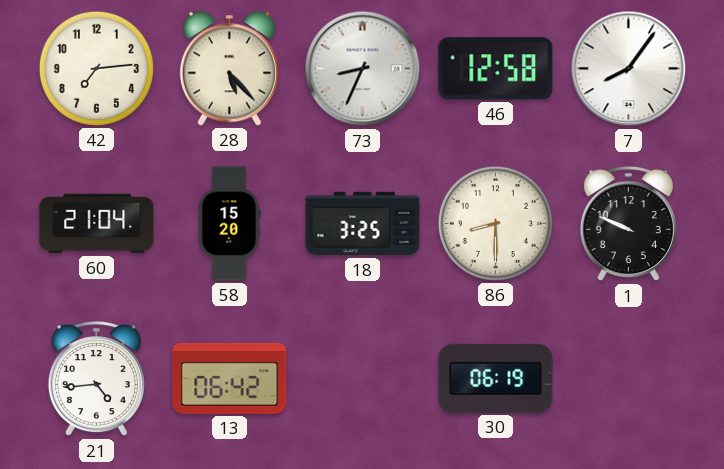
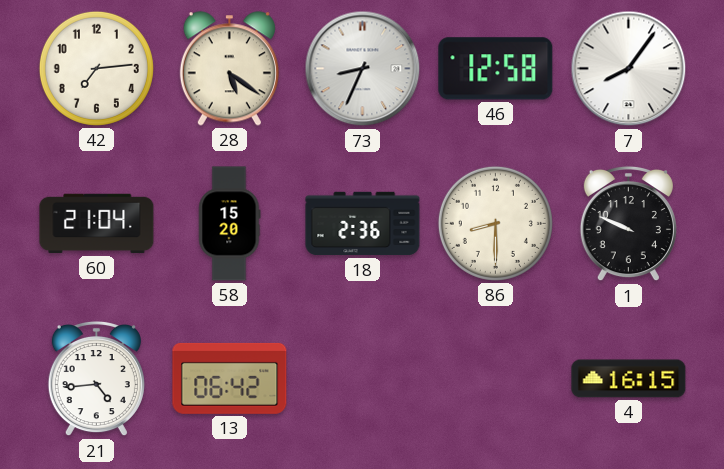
28: 5:23 -> 5:21 (229, 69)
18: 3:25 -> 2:36 (363, 224)
30: 06:19 -> none (496, 378)
4: none -> 16:15 (629, 379)
